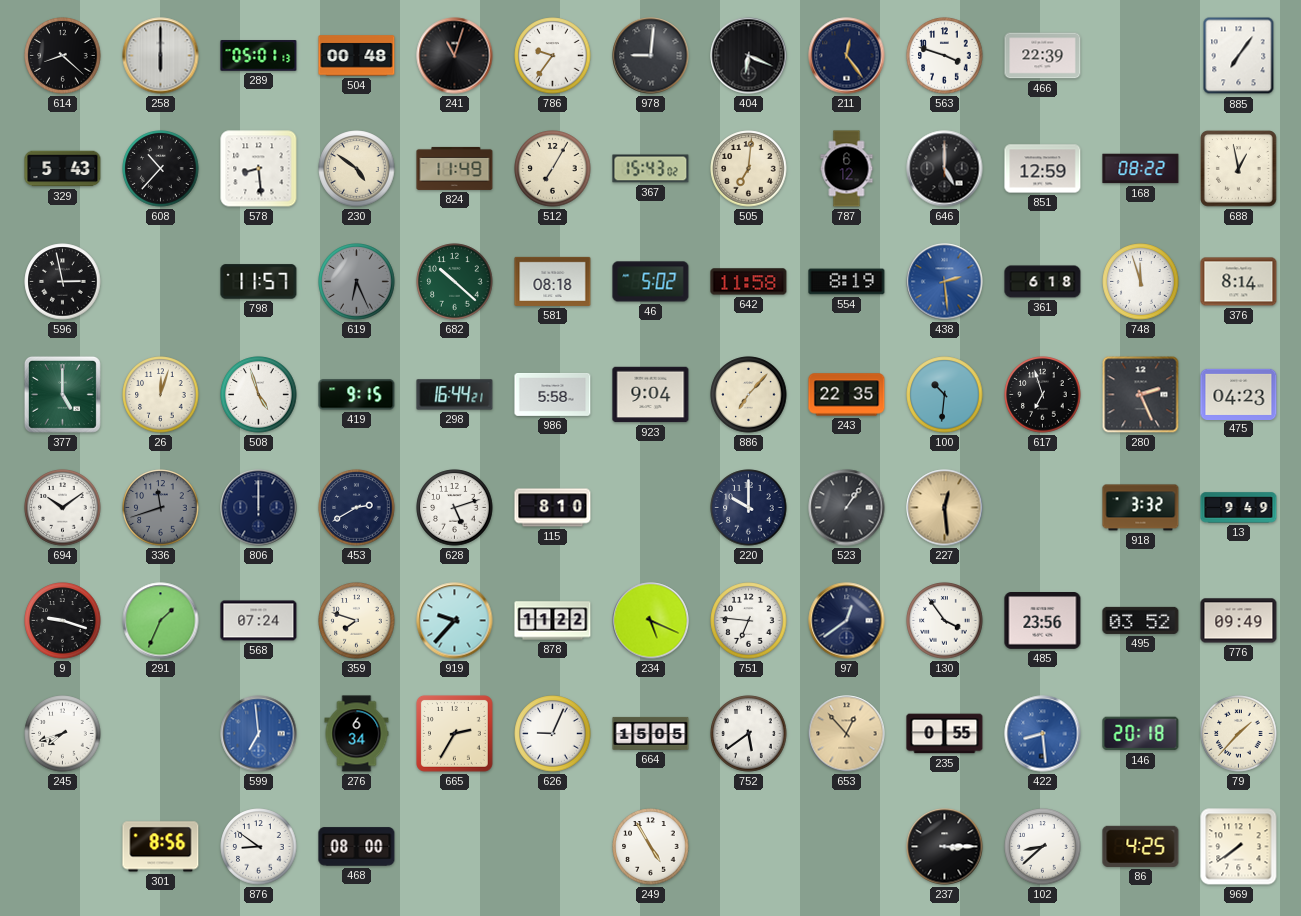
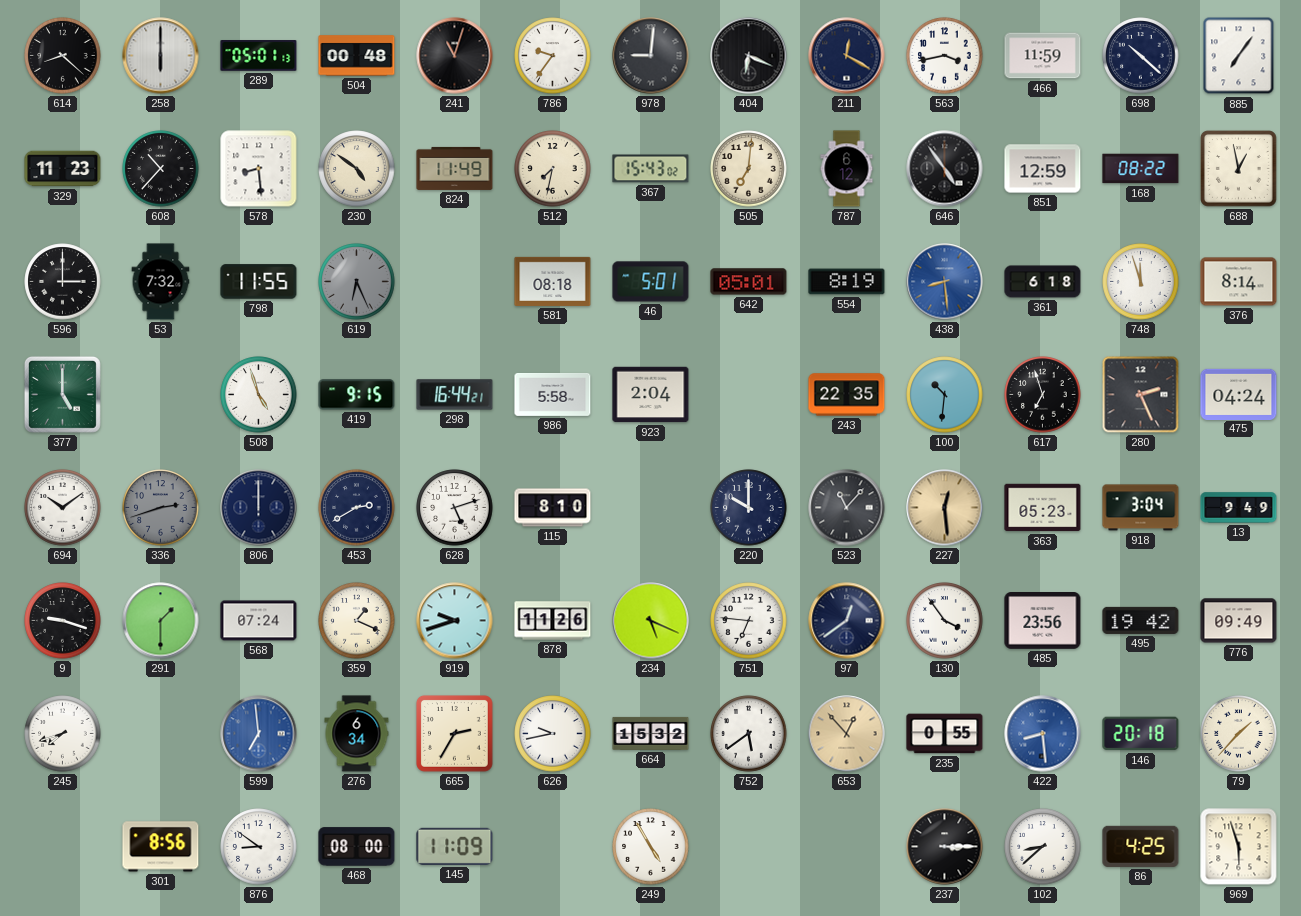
211: 12:24 -> 12:20 (847, 56)
563: 3:48 -> 3:43 (945, 56)
466: 22:39 -> 11:59 (1043, 56)
698: none -> 10:22 (1141, 56)
329: 5:43 -> 11:23 (63, 169)
512: 7:05 -> 7:32 (553, 169)
646: 5:00 -> 4:54 (945, 169)
596: 2:58 -> 3:00 (63, 282)
53: none -> 7:32 (161, 282)
798: 11:57 -> 11:55 (259, 282)
682: 10:22 -> none (455, 282)
46: 5:02 -> 5:01 (651, 282)
642: 11:58 -> 05:01 (749, 282)
438: 2:29 -> 8:29 (945, 282)
26: 12:03 -> none (161, 395)
923: 9:04 -> 2:04 (651, 395)
886: 7:07 -> none (749, 395)
475: 04:23 -> 04:24 (1239, 394)
336: 11:42 -> 2:42 (161, 508)
523: 1:06 -> 11:07 (847, 508)
363: none -> 05:23 (1043, 508)
918: 3:32 -> 3:04 (1141, 508)
291: 1:34 -> 1:30 (161, 621)
359: 7:48 -> 1:19 (357, 621)
919: 9:37 -> 9:42 (455, 621)
878: 11:22 -> 11:26 (553, 621)
495: 03:52 -> 19:42 (1141, 620)
626: 9:04 -> 9:43 (553, 734)
664: 15:05 -> 15:32 (651, 733)
145: none -> 11:09 (455, 846)
969: 7:39 -> 5:57 (1239, 847)
